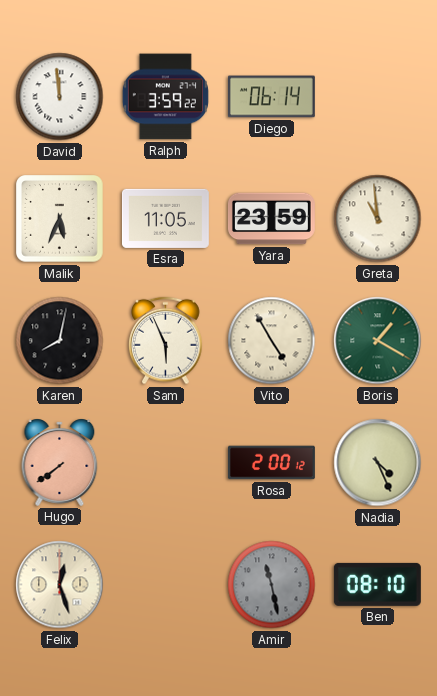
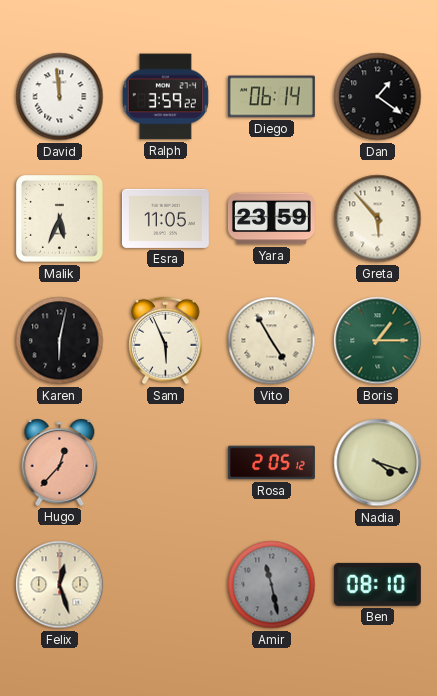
Dan: none -> 1:21 (378, 97)
Greta: 10:59 -> 5:53 (378, 219)
Karen: 8:02 -> 6:02 (60, 341)
Boris: 1:20 -> 1:15 (378, 341)
Hugo: 7:39 -> 12:37 (60, 462)
Rosa: 2:00 -> 2:05 (271, 463)
Nadia: 4:26 -> 4:18 (378, 463)
